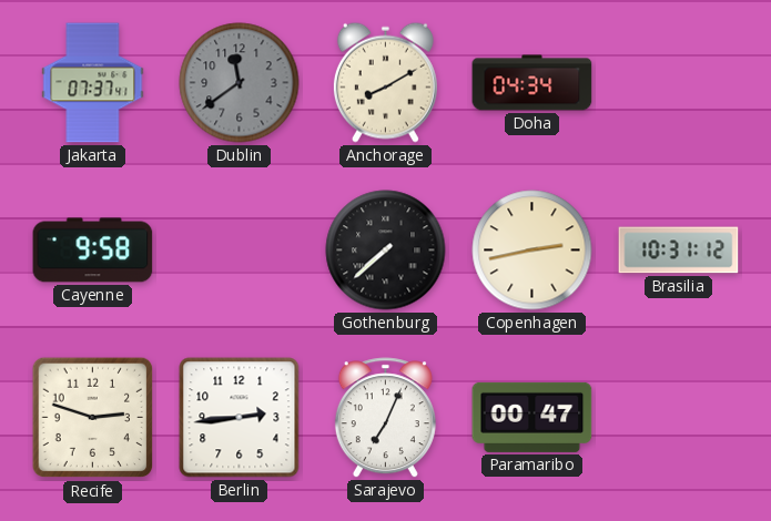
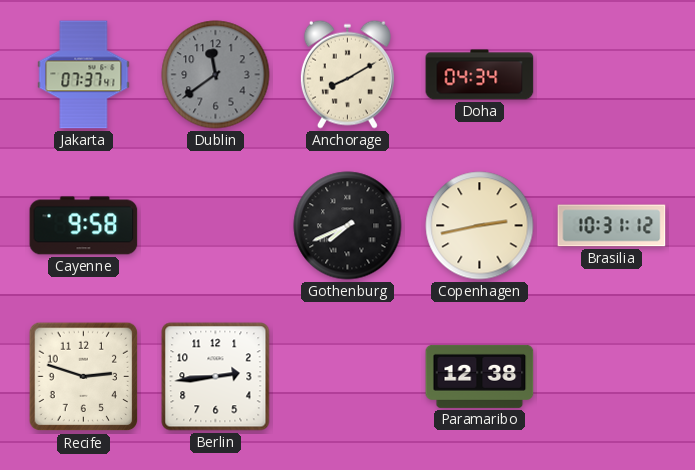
Gothenburg: 7:38 -> 7:41 (348, 226)
Sarajevo: 7:04 -> none (385, 418)
Paramaribo: 00:47 -> 12:38 (480, 376)
